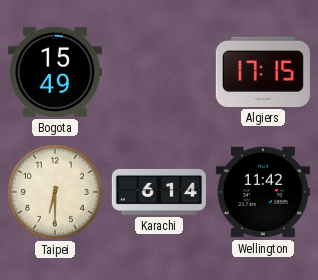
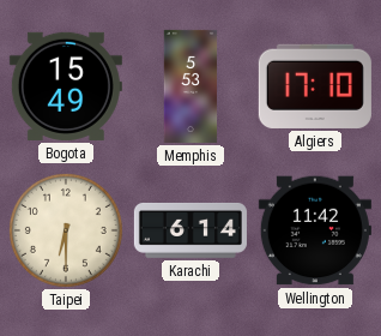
Memphis: none -> 5:53 (190, 86)
Algiers: 17:15 -> 17:10 (315, 86)
